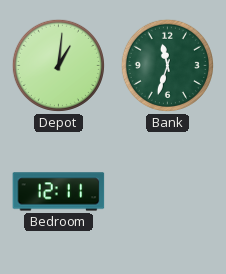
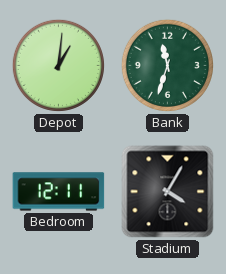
Stadium: none -> 4:05 (168, 192)
